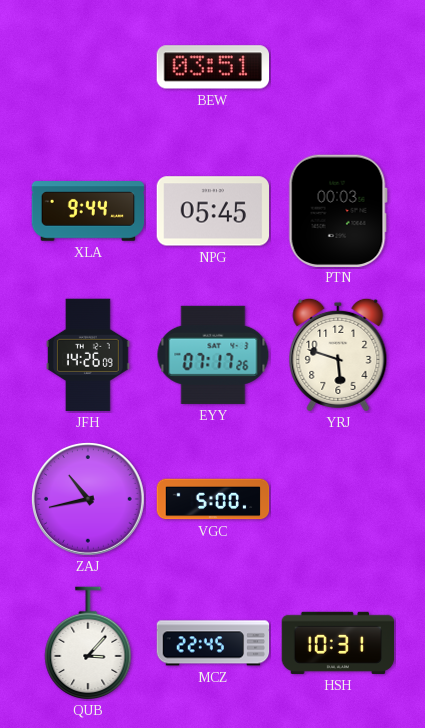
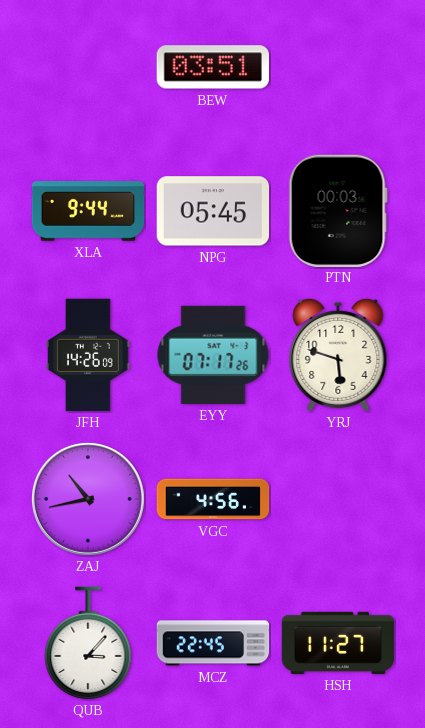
VGC: 5:00 -> 4:56 (213, 499)
HSH: 10:31 -> 11:27 (338, 643)
